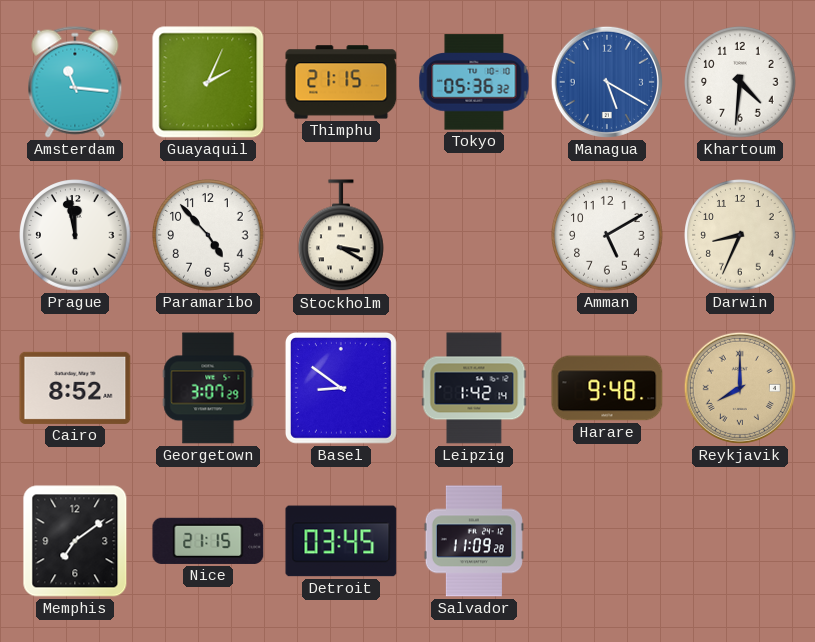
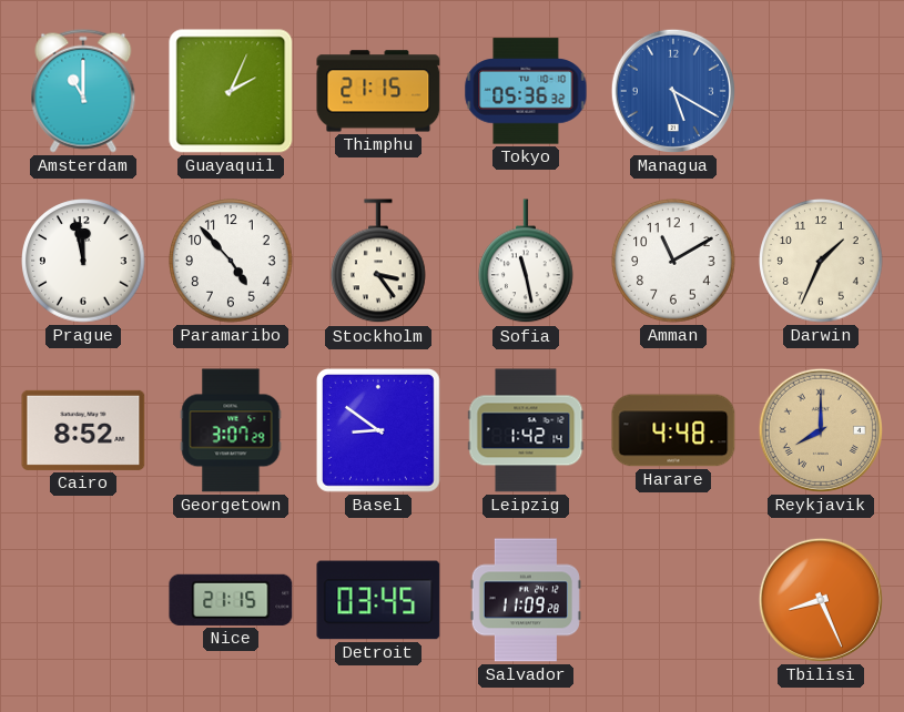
Amsterdam: 11:16 -> 11:00 (83, 91)
Khartoum: 4:31 -> none (740, 82)
Stockholm: 3:20 -> 3:24 (379, 262)
Sofia: none -> 11:28 (527, 262)
Amman: 5:10 -> 11:10 (673, 261)
Darwin: 8:34 -> 1:34 (821, 261)
Harare: 9:48 -> 4:48 (673, 430)
Memphis: 7:09 -> none (75, 541)
Tbilisi: none -> 8:26 (821, 600)
